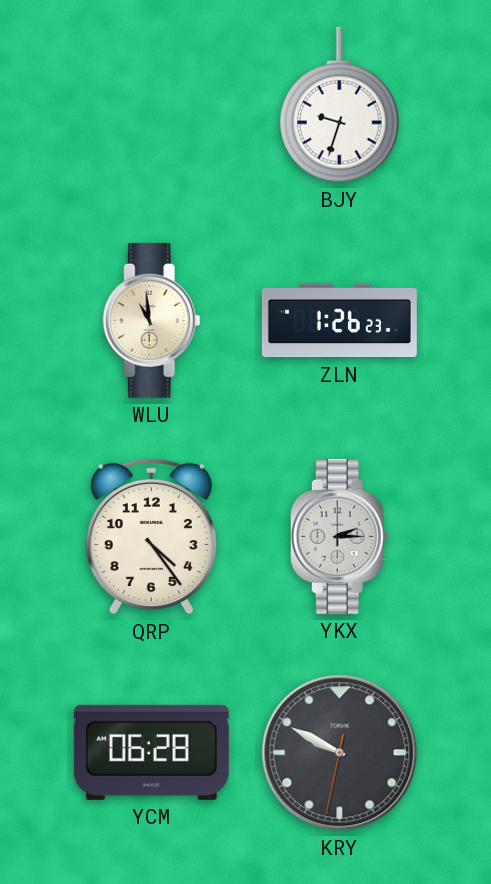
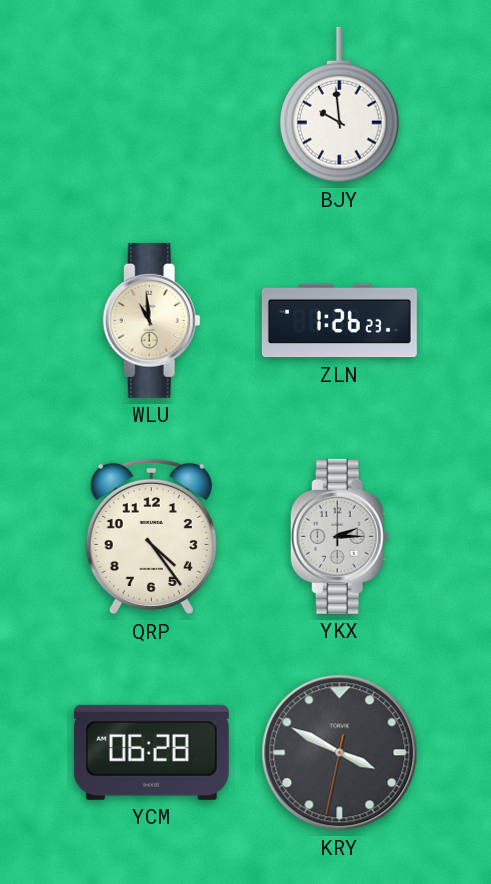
BJY: 9:33 -> 9:59 (340, 105)
KRY: 9:49 -> 3:49 (340, 753)
